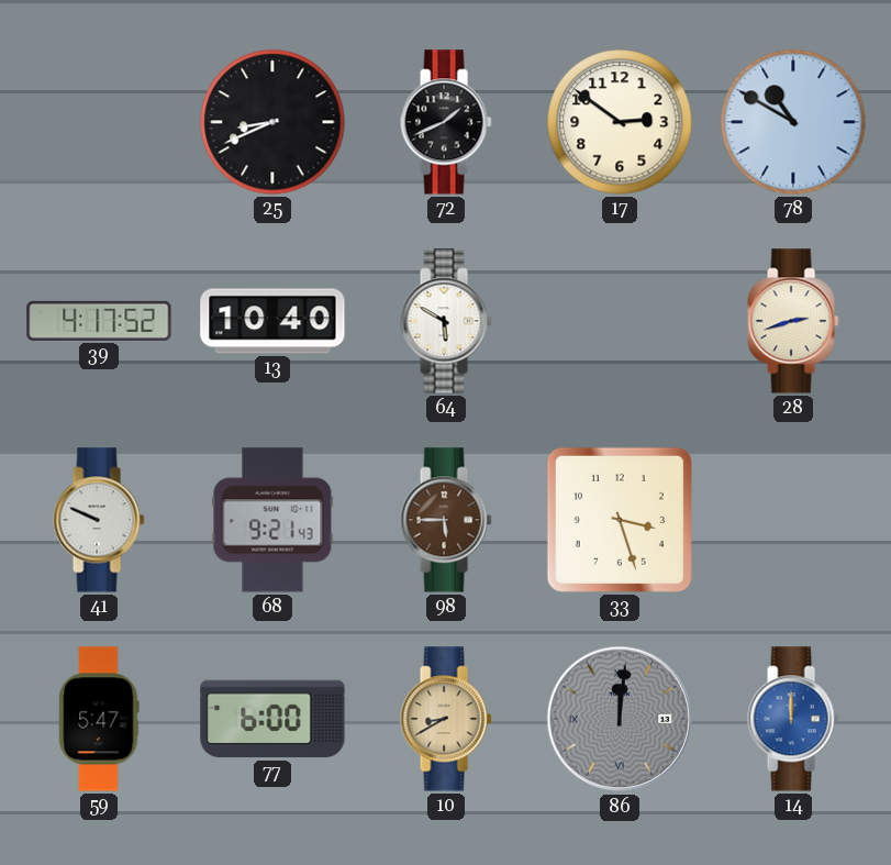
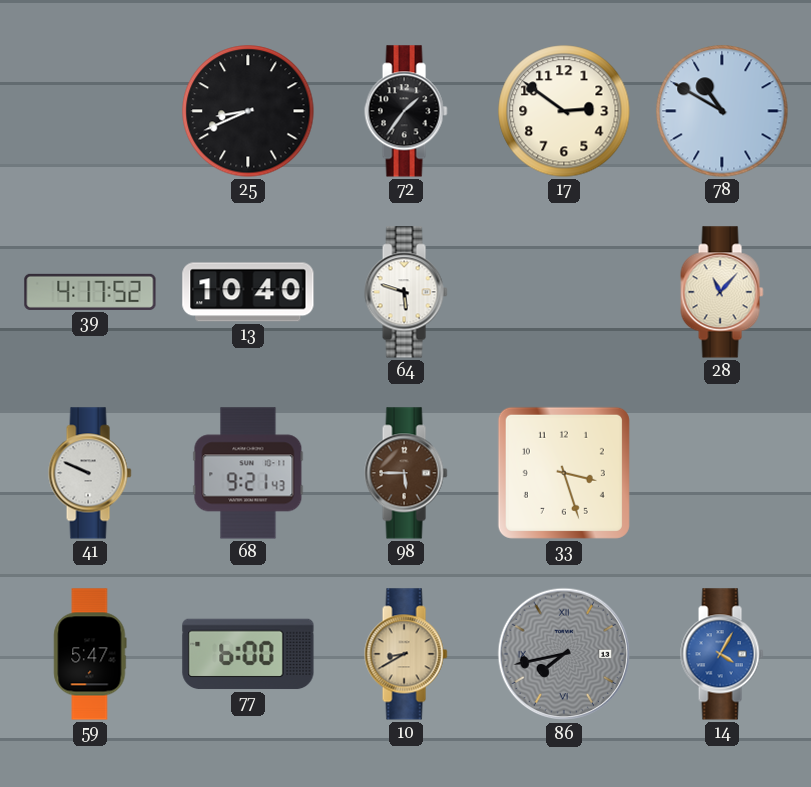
72: 1:41 -> 1:36 (406, 111)
64: 5:50 -> 5:48 (406, 292)
28: 2:42 -> 11:07 (722, 292)
86: 12:01 -> 7:43 (564, 654)
14: 12:00 -> 4:05 (722, 654)
